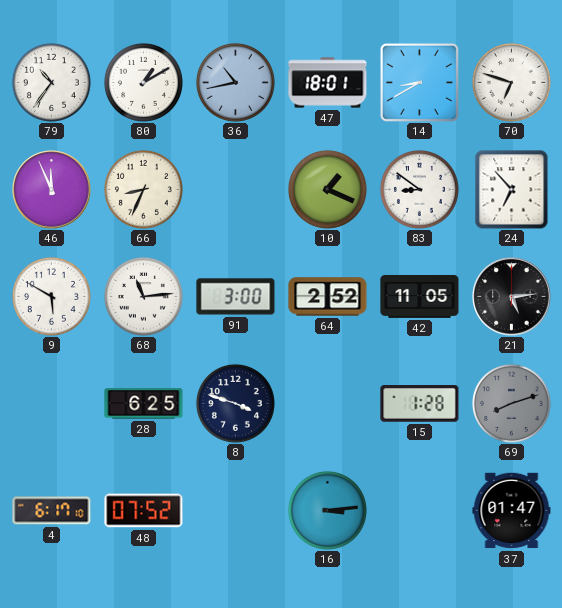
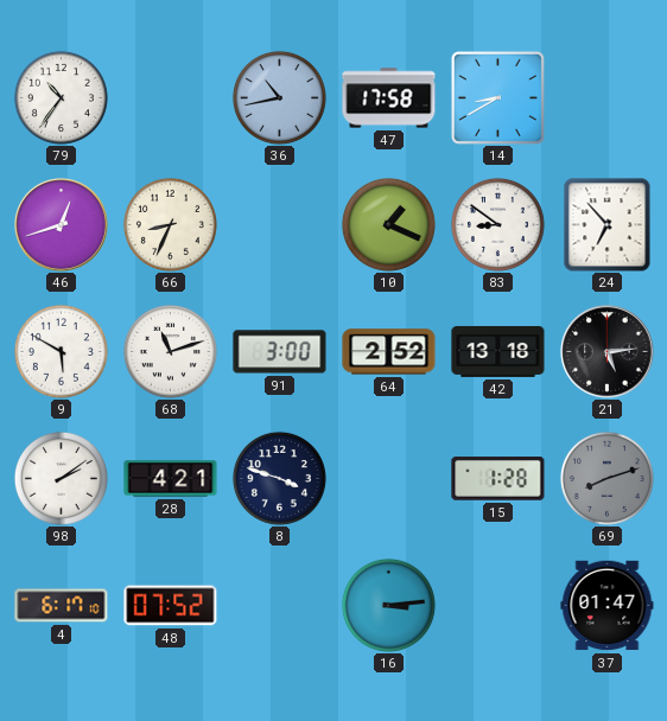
80: 1:10 -> none (143, 82)
47: 18:01 -> 17:58 (389, 98)
70: 6:48 -> none (511, 82)
46: 11:56 -> 12:42 (62, 225)
68: 11:14 -> 11:12 (170, 351)
42: 11:05 -> 13:18 (498, 351)
98: none -> 2:09 (61, 478)
28: 6:25 -> 4:21 (171, 479)
